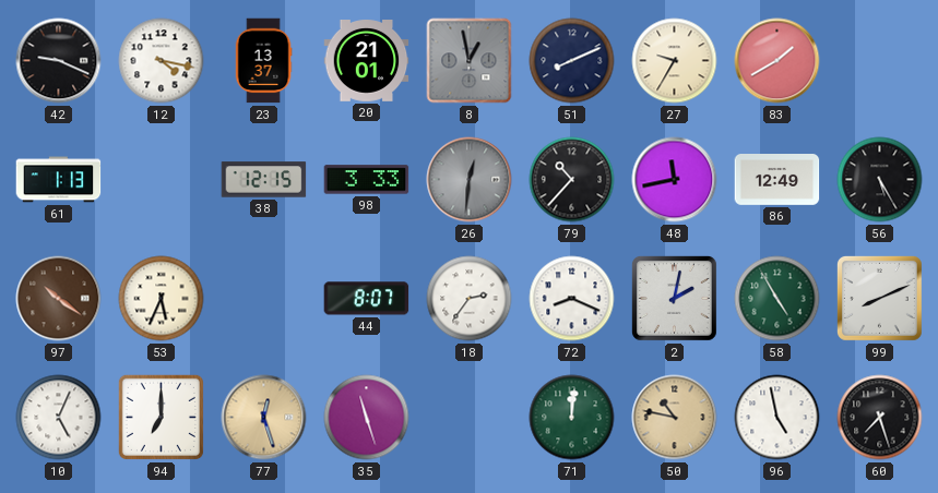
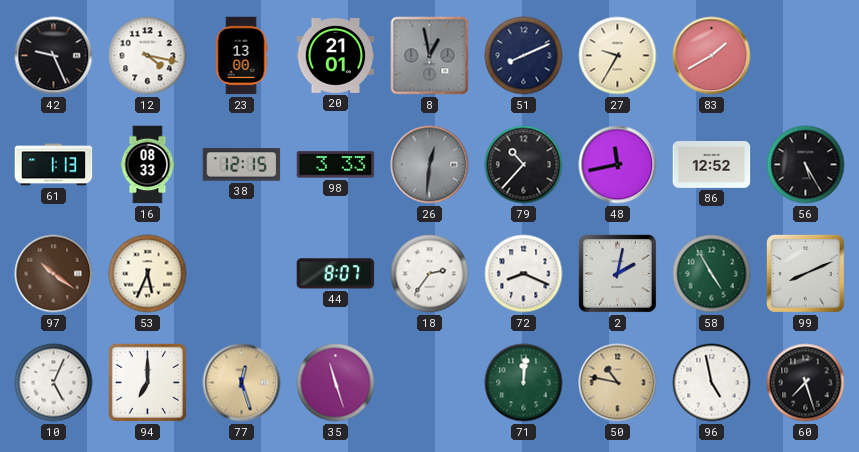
42: 9:19 -> 9:26 (54, 56)
23: 13:37 -> 13:00 (241, 56)
16: none -> 08:33 (148, 165)
86: 12:49 -> 12:52 (712, 165)
